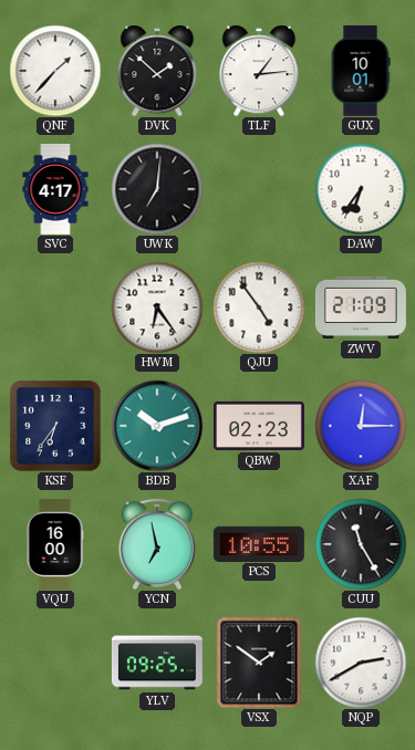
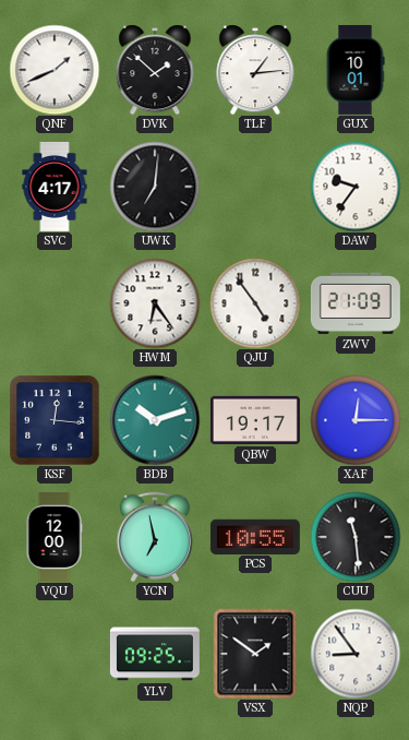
QNF: 1:37 -> 1:41 (55, 70)
DAW: 6:36 -> 9:36 (356, 187)
KSF: 6:36 -> 12:16 (55, 420)
QBW: 02:23 -> 19:17 (255, 420)
VQU: 16:00 -> 12:00 (55, 537)
CUU: 11:25 -> 11:29 (356, 537)
NQP: 2:40 -> 8:54 (356, 654)
